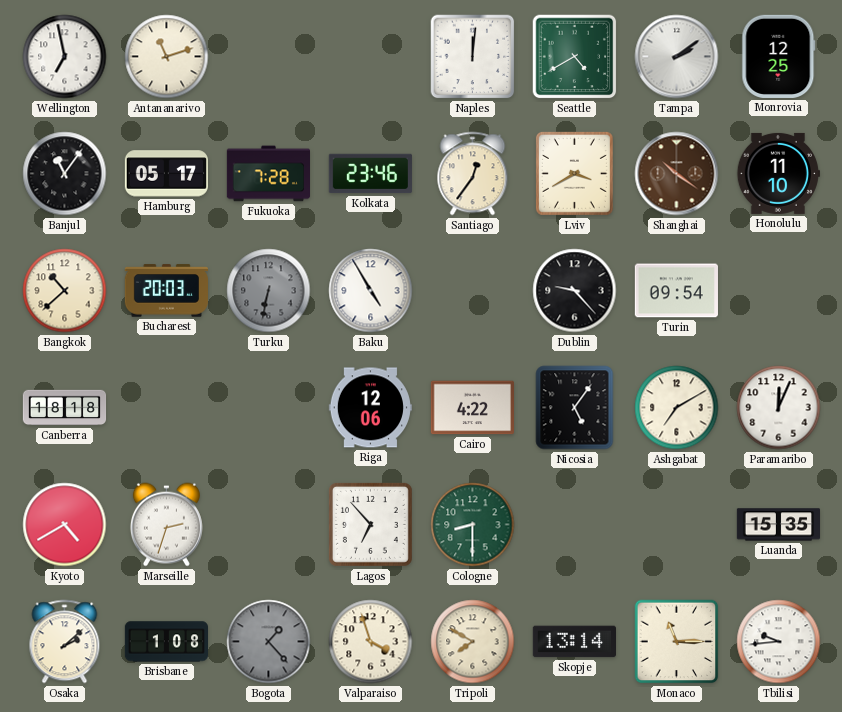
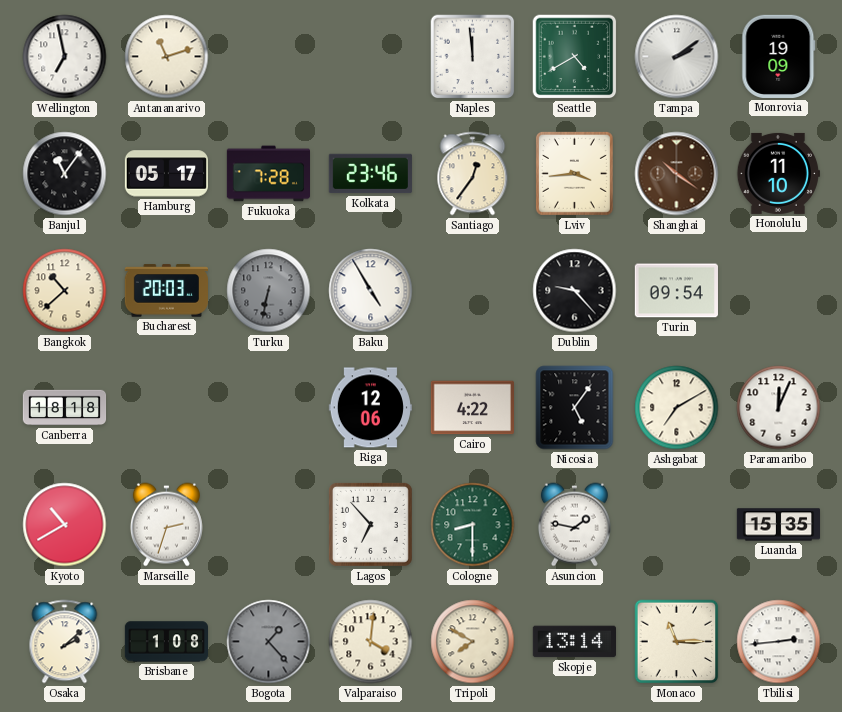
Naples: 12:01 -> 11:59 (473, 57)
Monrovia: 12:25 -> 19:09 (779, 56)
Lviv: 3:40 -> 3:44 (574, 173)
Kyoto: 4:40 -> 10:40 (65, 525)
Asuncion: none -> 1:47 (574, 525)
Valparaiso: 3:57 -> 4:01 (371, 642)
Tbilisi: 9:44 -> 2:44 (779, 642)
